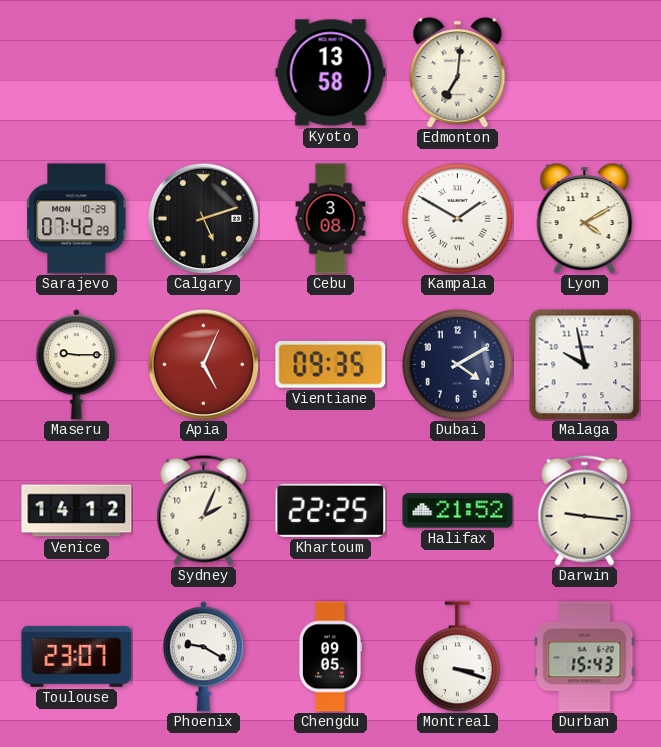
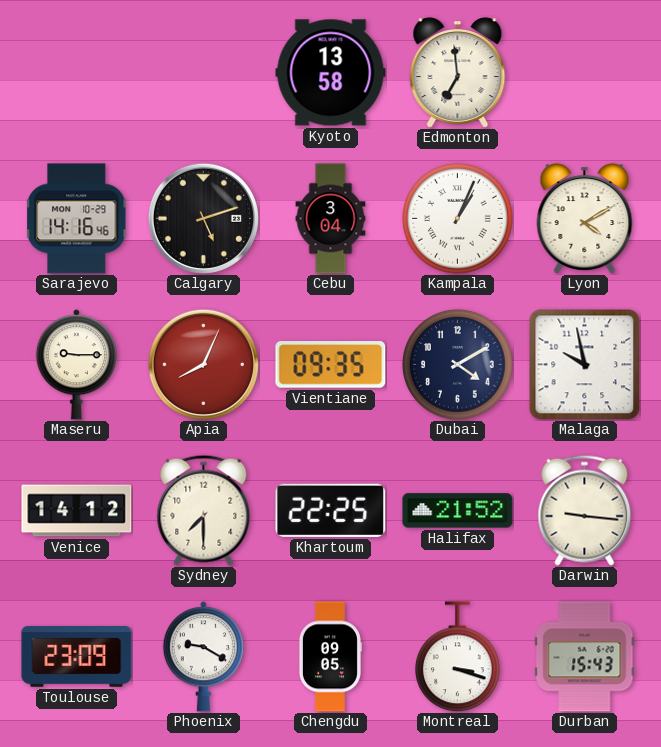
Edmonton: 7:01 -> 6:59 (458, 73)
Sarajevo: 07:42 -> 14:16 (77, 219)
Cebu: 3:08 -> 3:04 (331, 219)
Kampala: 1:50 -> 1:04 (458, 219)
Apia: 5:04 -> 8:04 (203, 364)
Sydney: 2:04 -> 7:30 (204, 510)
Toulouse: 23:07 -> 23:09 (77, 656)
